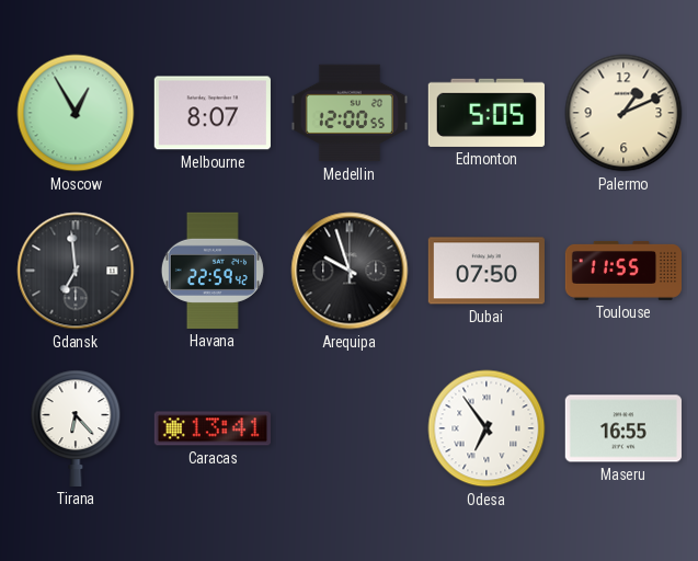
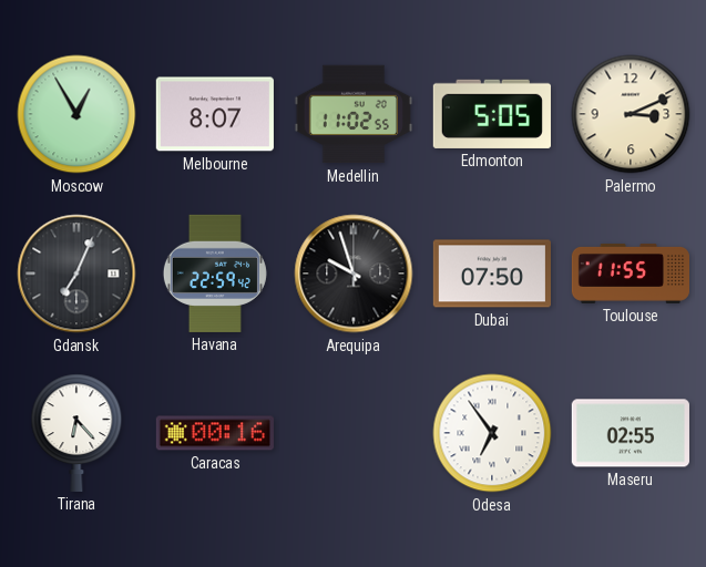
Medellin: 12:00 -> 11:02 (354, 114)
Palermo: 1:11 -> 3:11 (631, 114)
Gdansk: 6:59 -> 7:04 (76, 274)
Caracas: 13:41 -> 00:16 (215, 433)
Maseru: 16:55 -> 02:55 (631, 433)
